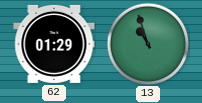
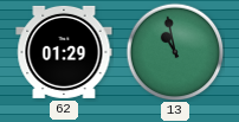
13: 10:57 -> 10:58 (175, 52)
